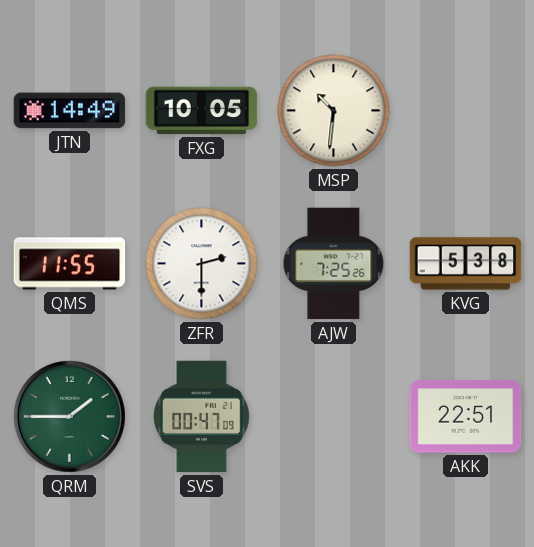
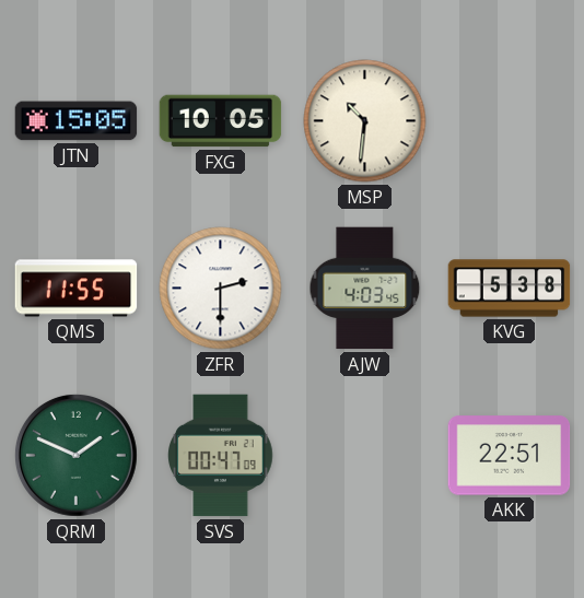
JTN: 14:49 -> 15:05 (77, 121)
AJW: 7:25 -> 4:03 (365, 289)
QRM: 1:45 -> 1:49 (75, 455)
